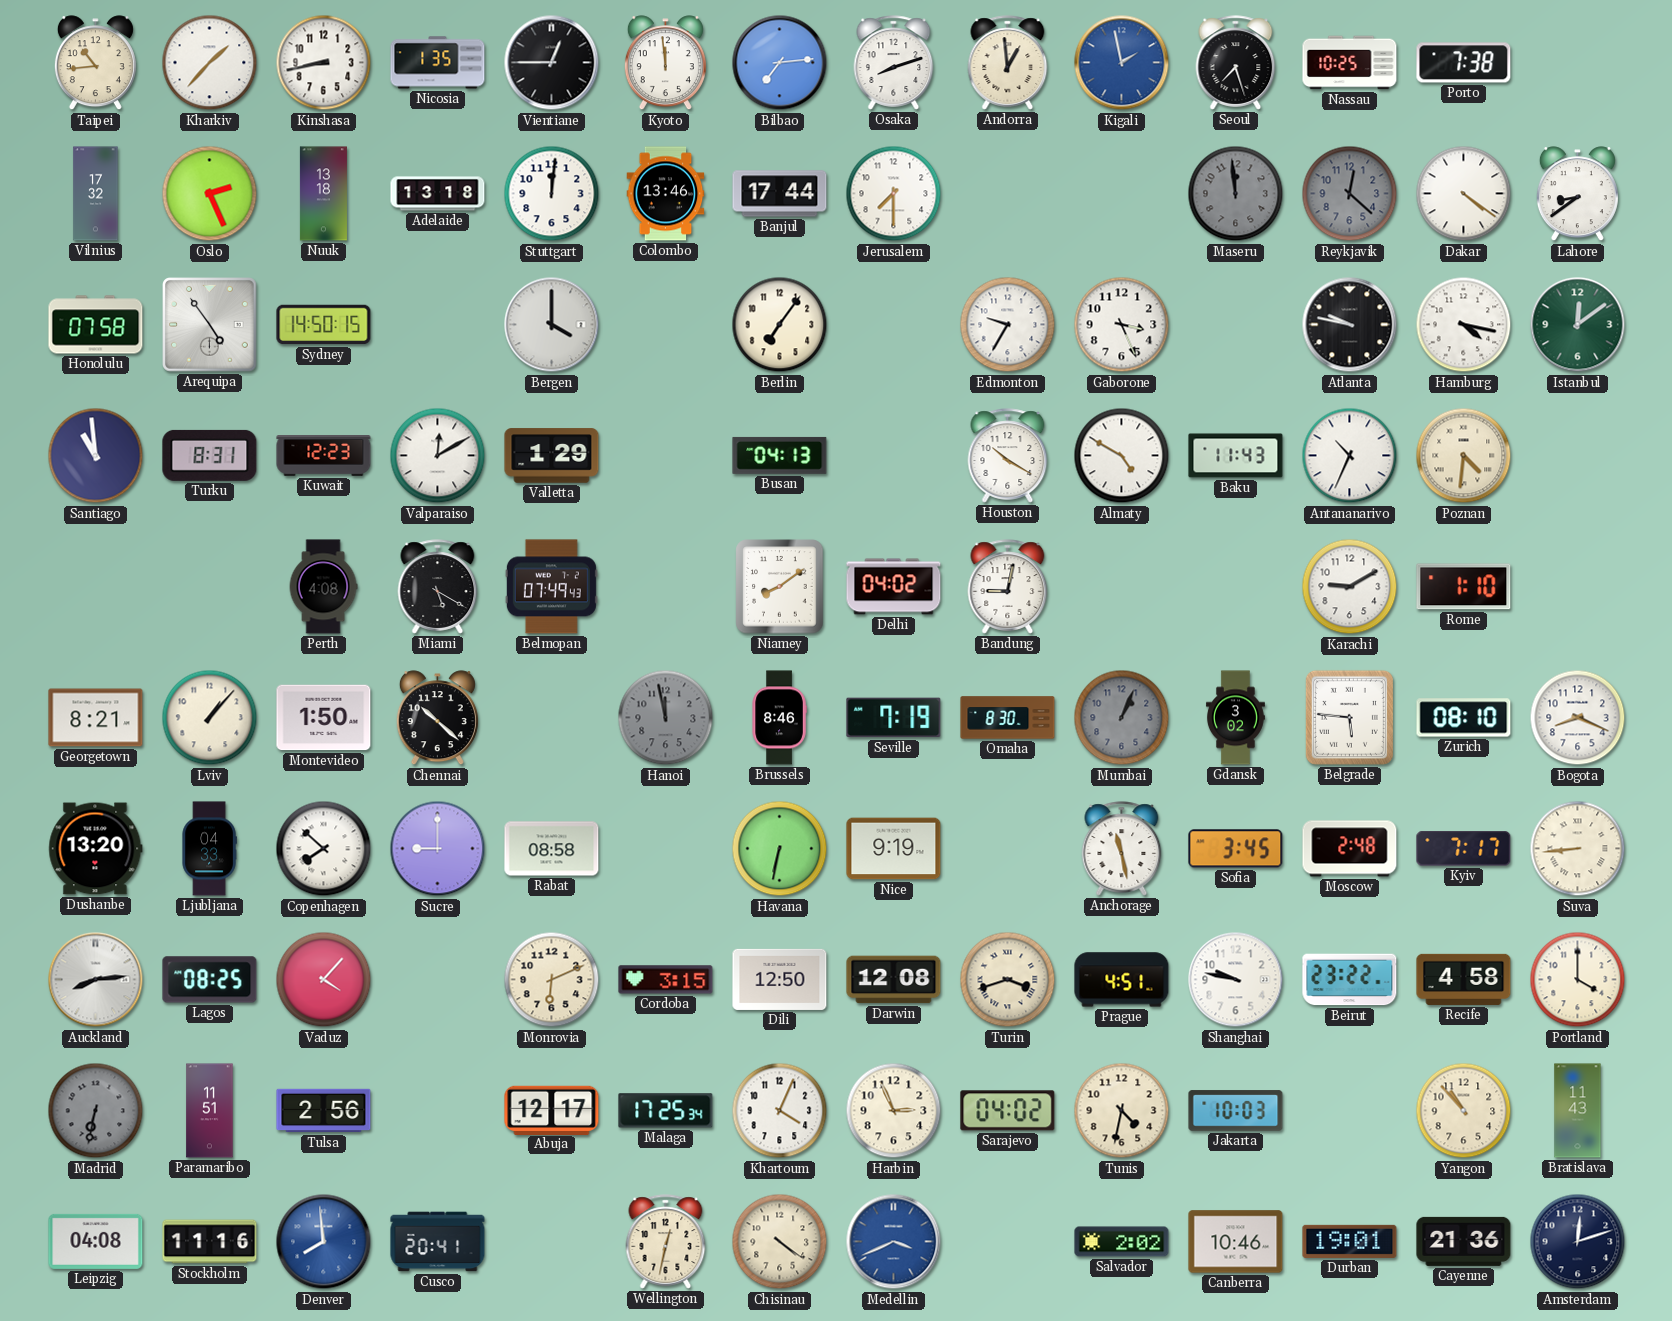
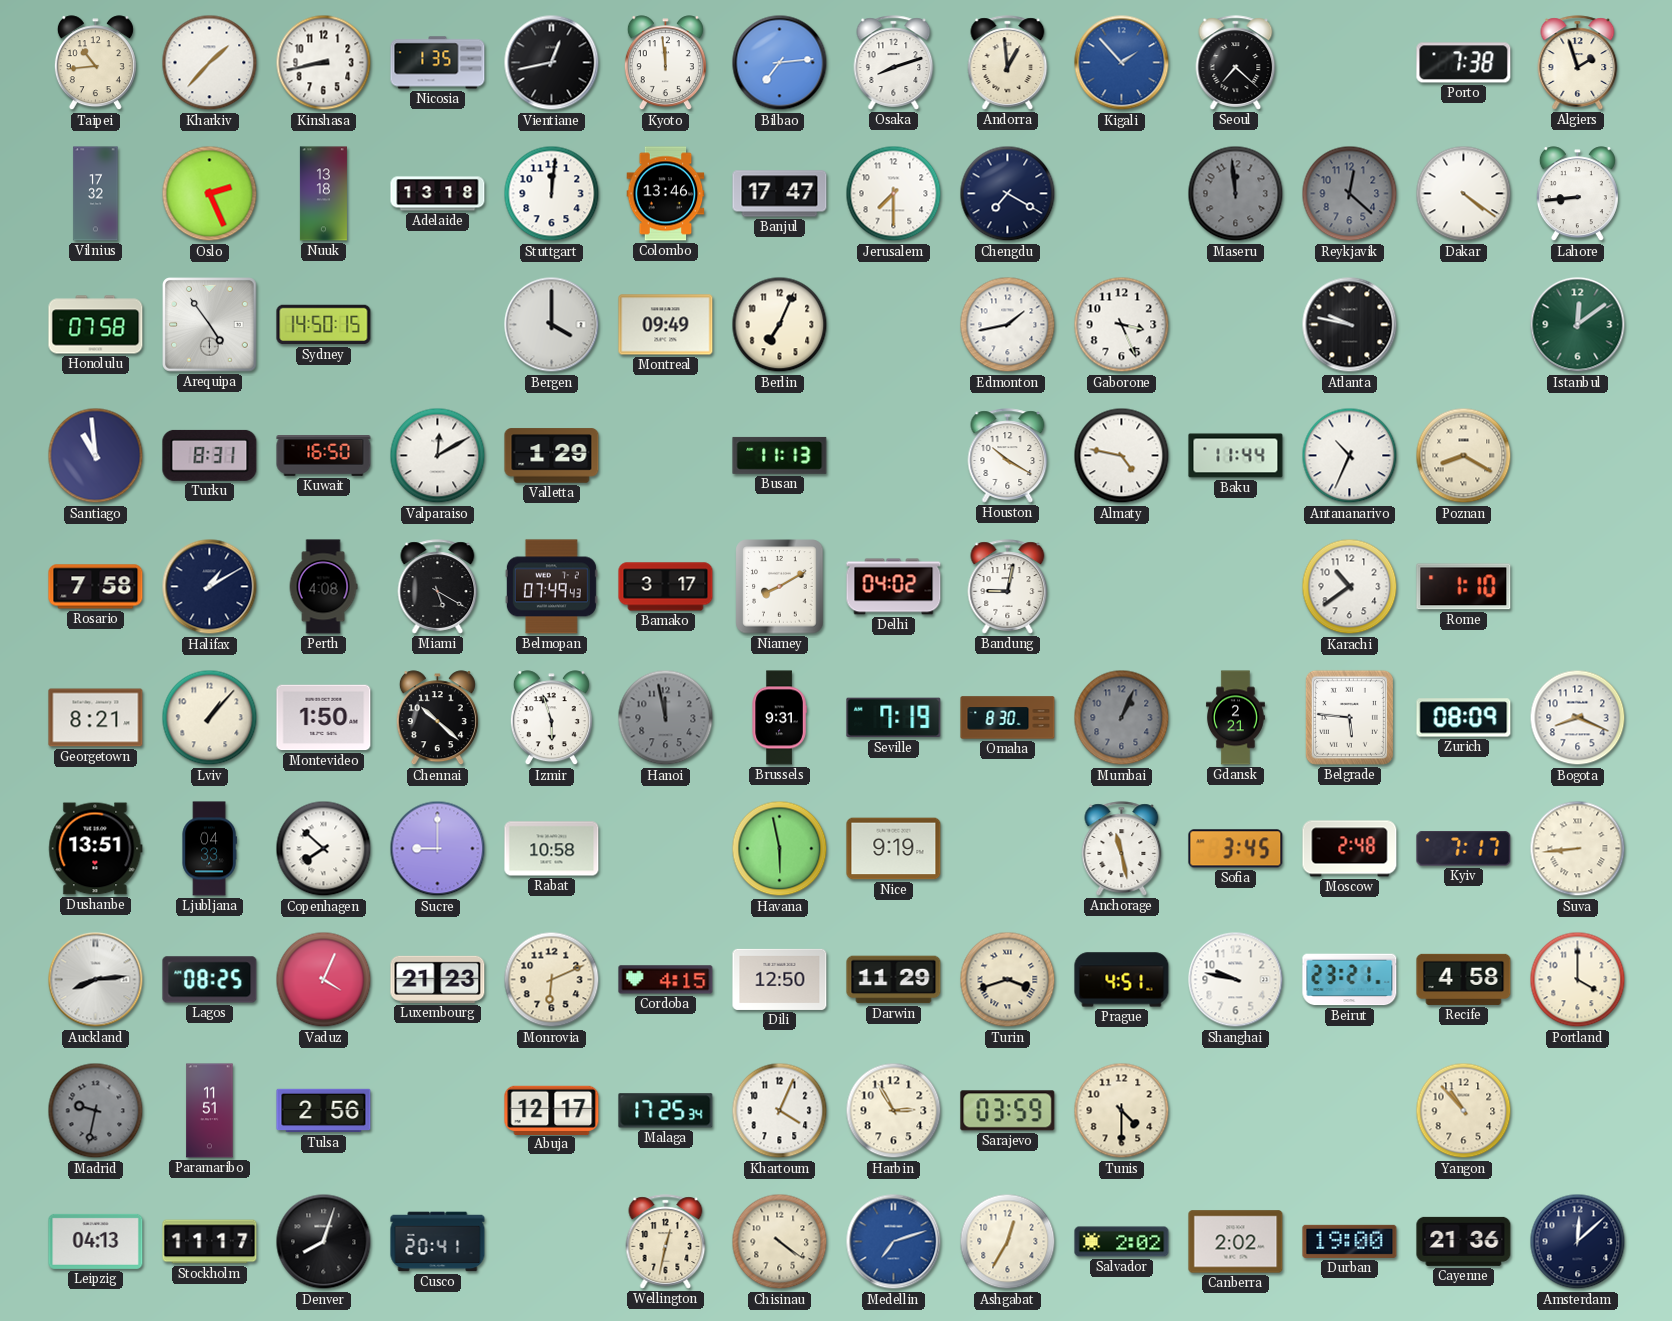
Vientiane: 12:45 -> 12:43 (552, 63)
Kigali: 1:58 -> 1:53 (1122, 63)
Seoul: 7:27 -> 7:22 (1236, 63)
Nassau: 10:25 -> none (1350, 63)
Algiers: none -> 1:57 (1578, 63)
Banjul: 17:44 -> 17:47 (780, 194)
Chengdu: none -> 7:20 (1008, 194)
Lahore: 8:39 -> 8:44 (1577, 194)
Montreal: none -> 09:49 (666, 325)
Berlin: 7:06 -> 7:04 (780, 325)
Edmonton: 9:35 -> 1:43 (1008, 325)
Hamburg: 4:17 -> none (1464, 325)
Kuwait: 12:23 -> 16:50 (324, 456)
Busan: 04:13 -> 11:13 (780, 455)
Almaty: 4:50 -> 4:47 (1122, 456)
Baku: 11:43 -> 11:44 (1236, 456)
Poznan: 4:31 -> 8:20 (1464, 456)
Rosario: none -> 7:58 (96, 587)
Halifax: none -> 1:10 (210, 587)
Bamako: none -> 3:17 (666, 587)
Niamey: 8:09 -> 8:10 (780, 587)
Karachi: 9:10 -> 10:39 (1350, 587)
Izmir: none -> 5:57 (551, 718)
Brussels: 8:46 -> 9:31 (779, 718)
Gdansk: 3:02 -> 2:21 (1235, 718)
Zurich: 08:10 -> 08:09 (1464, 718)
Dushanbe: 13:20 -> 13:51 (96, 849)
Rabat: 08:58 -> 10:58 (552, 849)
Havana: 6:32 -> 5:58 (780, 849)
Vaduz: 4:07 -> 4:04 (324, 980)
Luxembourg: none -> 21:23 (438, 979)
Cordoba: 3:15 -> 4:15 (666, 980)
Darwin: 12:08 -> 11:29 (894, 980)
Beirut: 23:22 -> 23:21 (1350, 980)
Madrid: 6:32 -> 9:32 (96, 1111)
Harbin: 2:56 -> 2:55 (894, 1111)
Sarajevo: 04:02 -> 03:59 (1008, 1111)
Tunis: 4:32 -> 4:30 (1122, 1111)
Jakarta: 10:03 -> none (1236, 1111)
Bratislava: 11:43 -> none (1578, 1111)
Leipzig: 04:08 -> 04:13 (96, 1241)
Stockholm: 11:16 -> 11:17 (210, 1242)
Denver: 7:59 -> 8:03 (324, 1242)
Denver dial: blue -> black (324, 1242)
Medellin: 3:41 -> 7:12 (894, 1242)
Ashgabat: none -> 12:35 (1008, 1242)
Canberra: 10:46 -> 2:02 (1236, 1242)
Durban: 19:01 -> 19:00 (1350, 1241)
Amsterdam: 12:12 -> 12:08 (1578, 1242)
